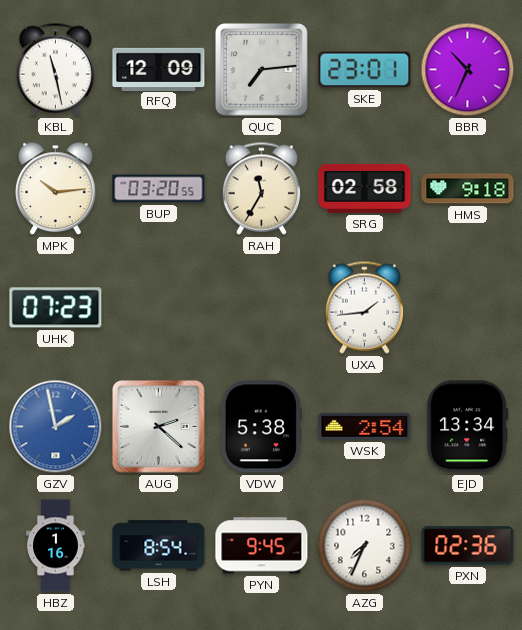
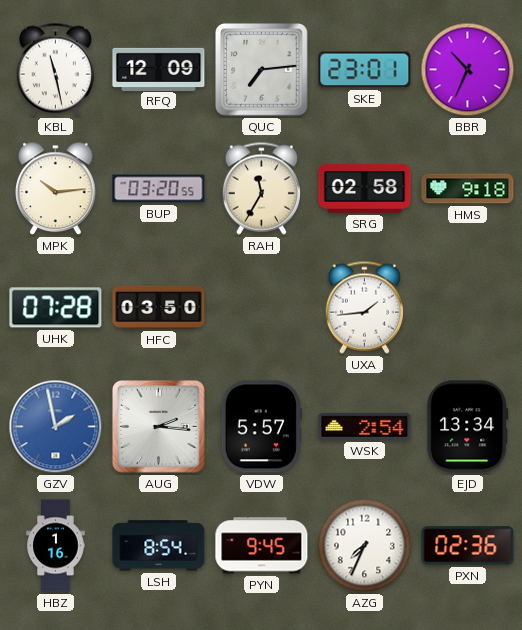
UHK: 07:23 -> 07:28 (56, 308)
HFC: none -> 03:50 (159, 307)
AUG: 2:22 -> 2:16 (159, 427)
VDW: 5:38 -> 5:57 (261, 427)
